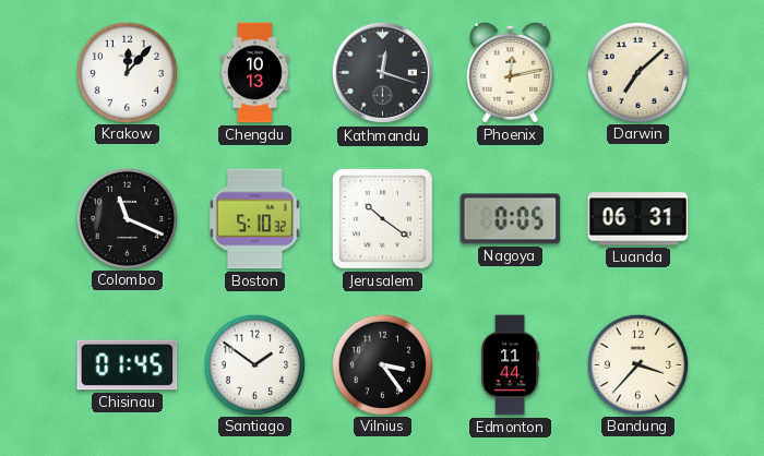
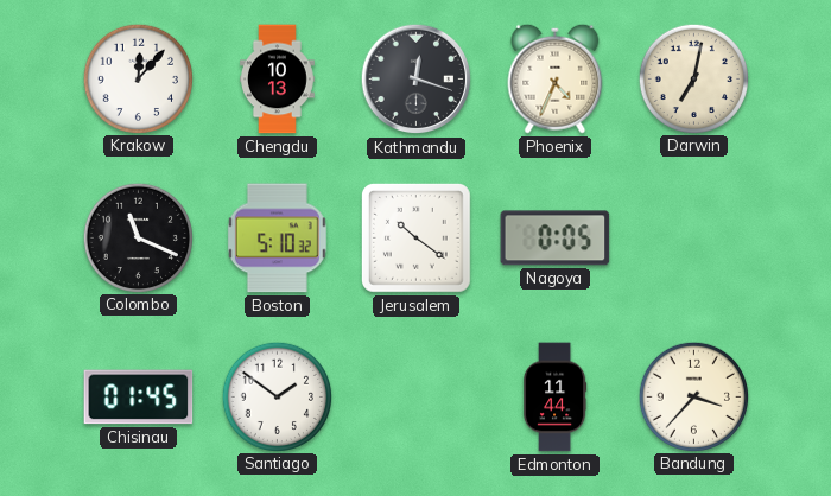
Phoenix: 12:13 -> 4:34 (556, 78)
Darwin: 7:08 -> 7:02 (693, 78)
Luanda: 06:31 -> none (638, 219)
Vilnius: 3:24 -> none (382, 364)
